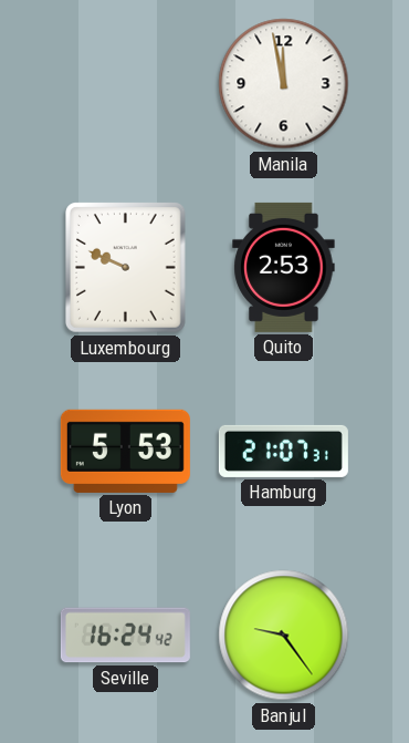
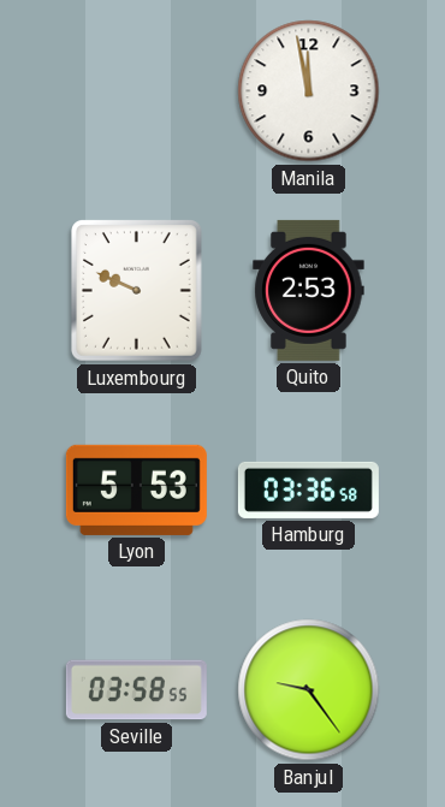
Hamburg: 21:07 -> 03:36 (308, 489)
Seville: 16:24 -> 03:58 (136, 690)
